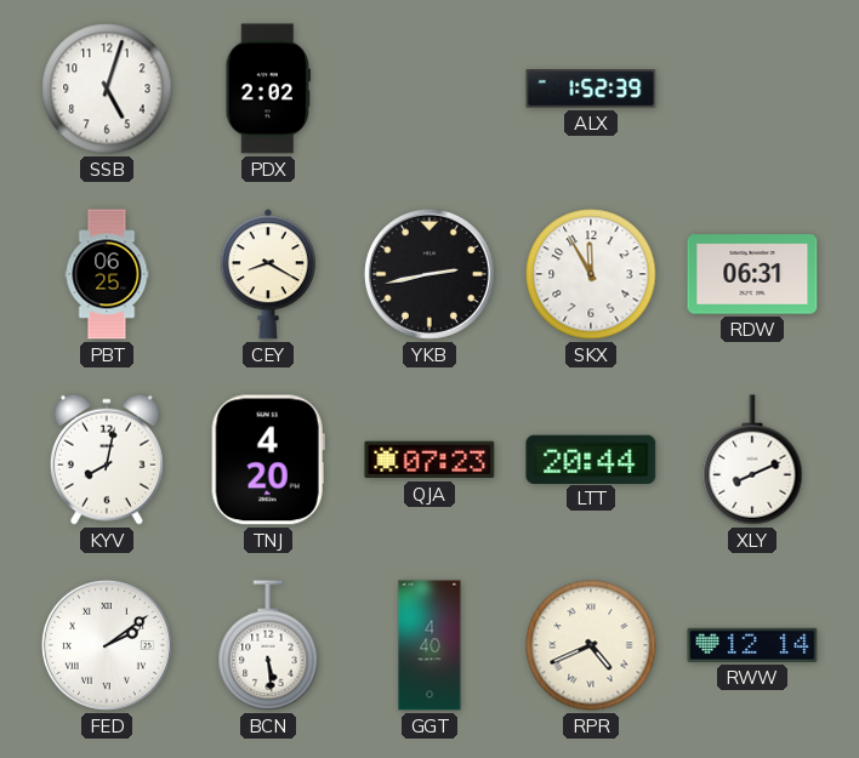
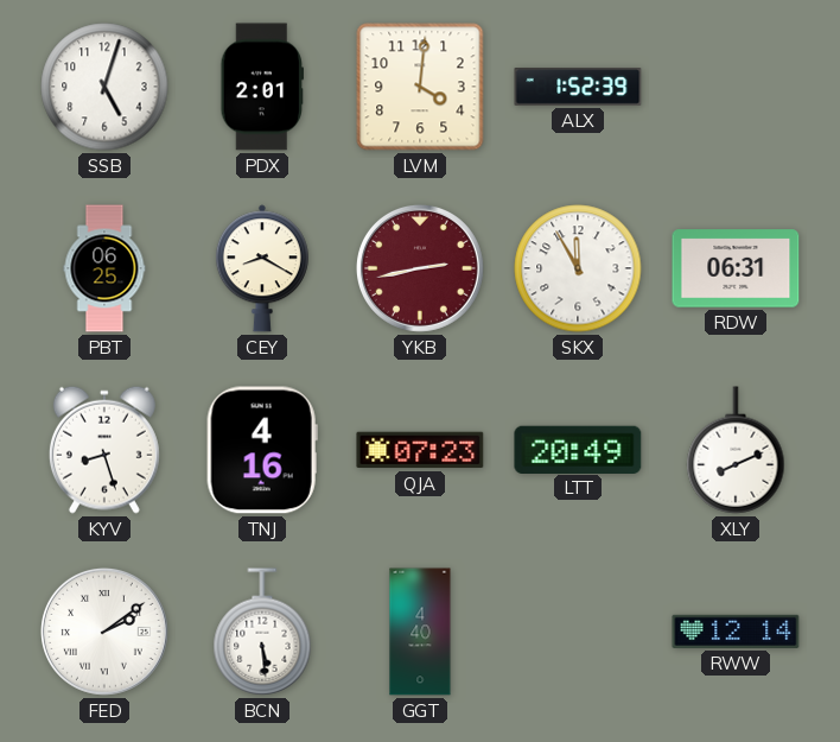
PDX: 2:02 -> 2:01 (261, 87)
LVM: none -> 4:01 (420, 87)
YKB dial: black -> burgundy (420, 268)
KYV: 8:02 -> 8:27 (104, 450)
TNJ: 4:20 -> 4:16 (262, 450)
LTT: 20:44 -> 20:49 (578, 449)
RPR: 4:41 -> none (591, 645)
